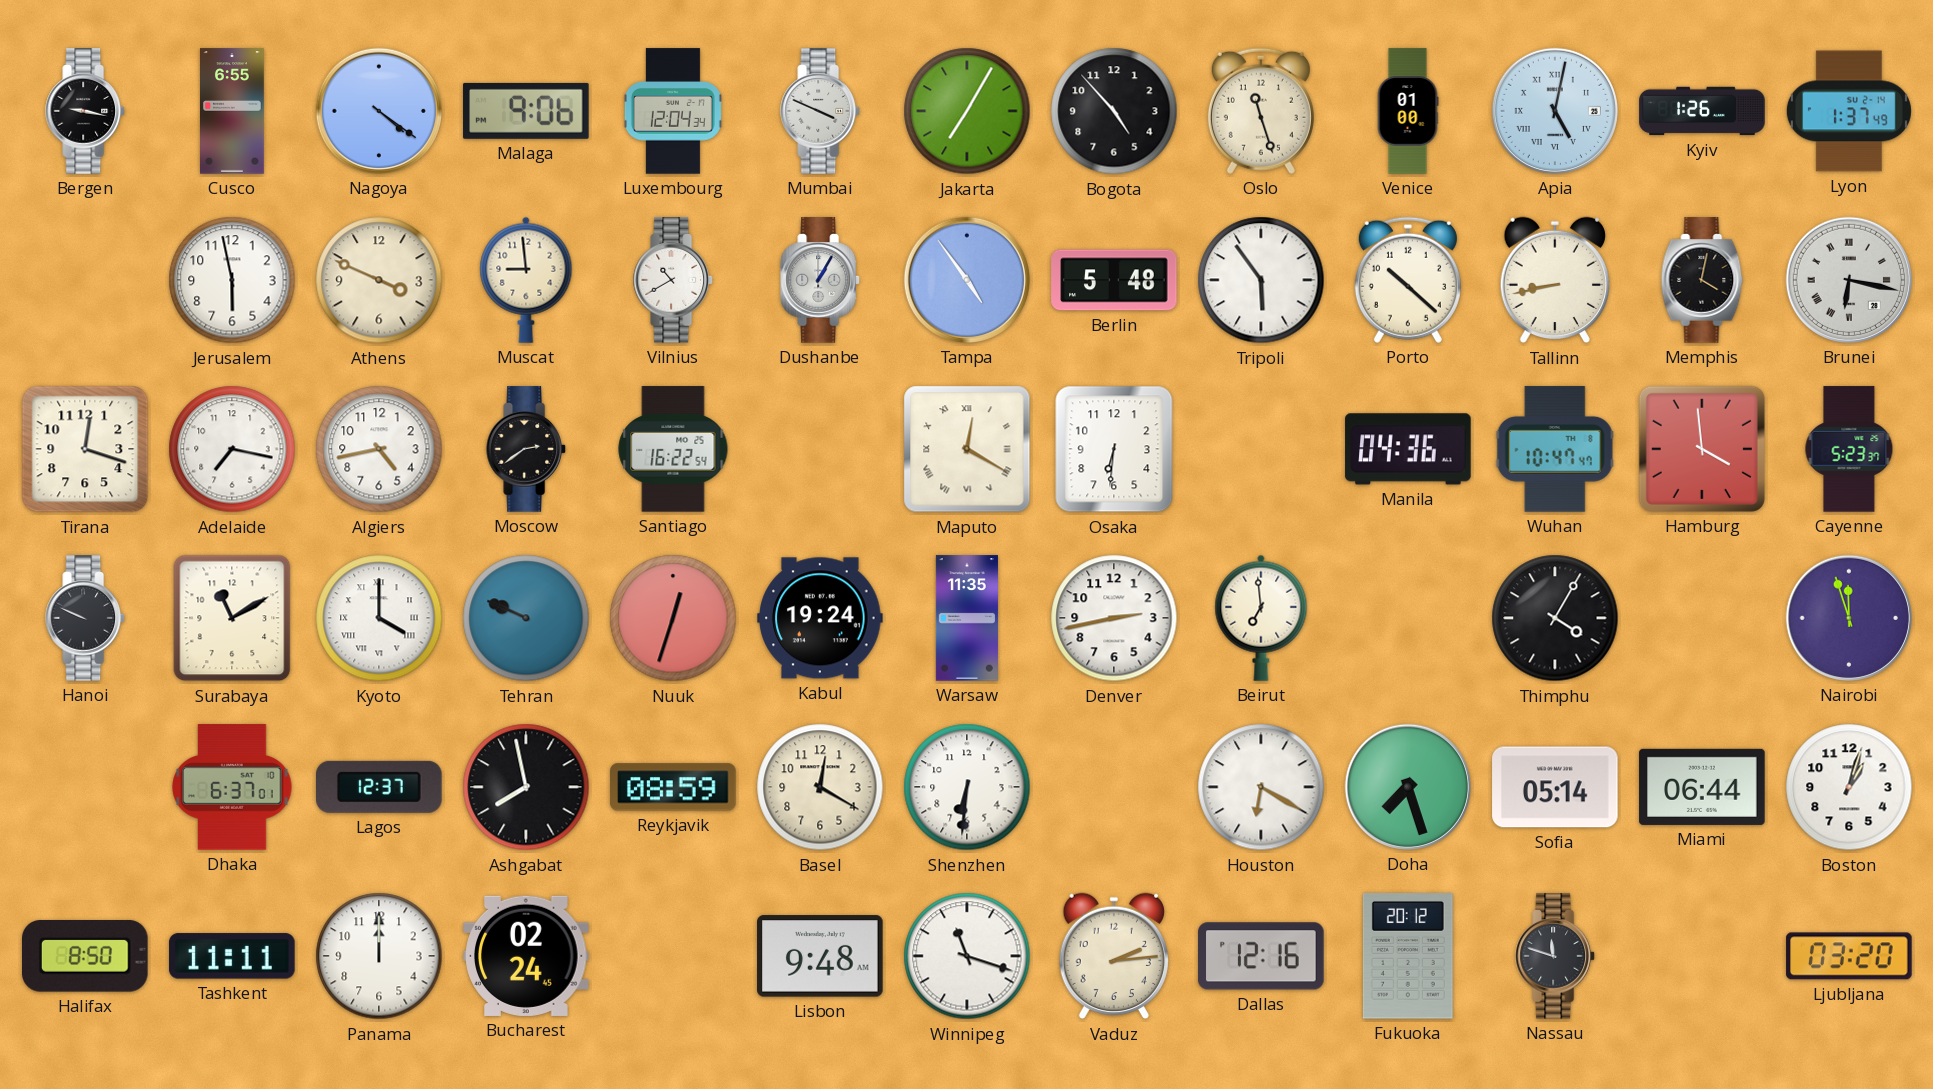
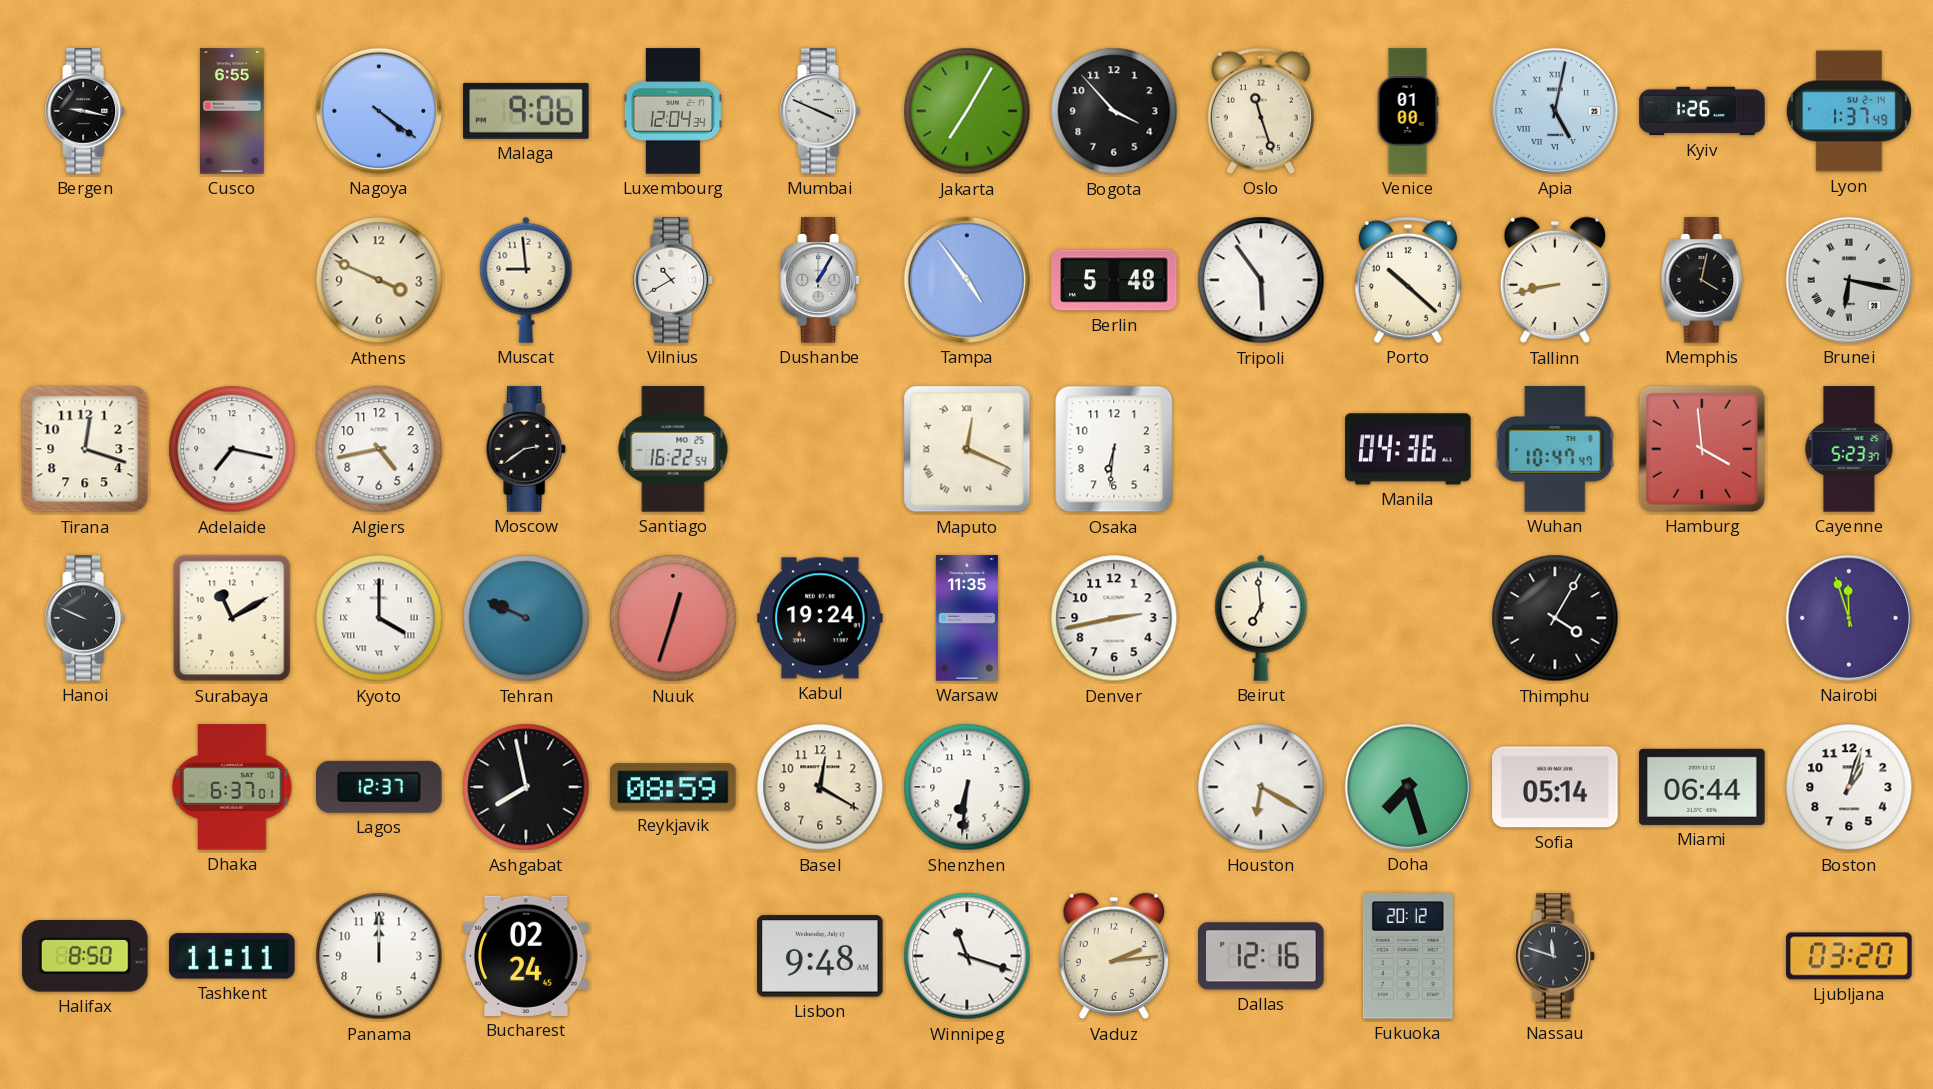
Bogota: 4:53 -> 3:53 (1114, 111)
Jerusalem: 5:58 -> none (232, 280)
Maputo: 12:20 -> 12:19 (967, 449)
